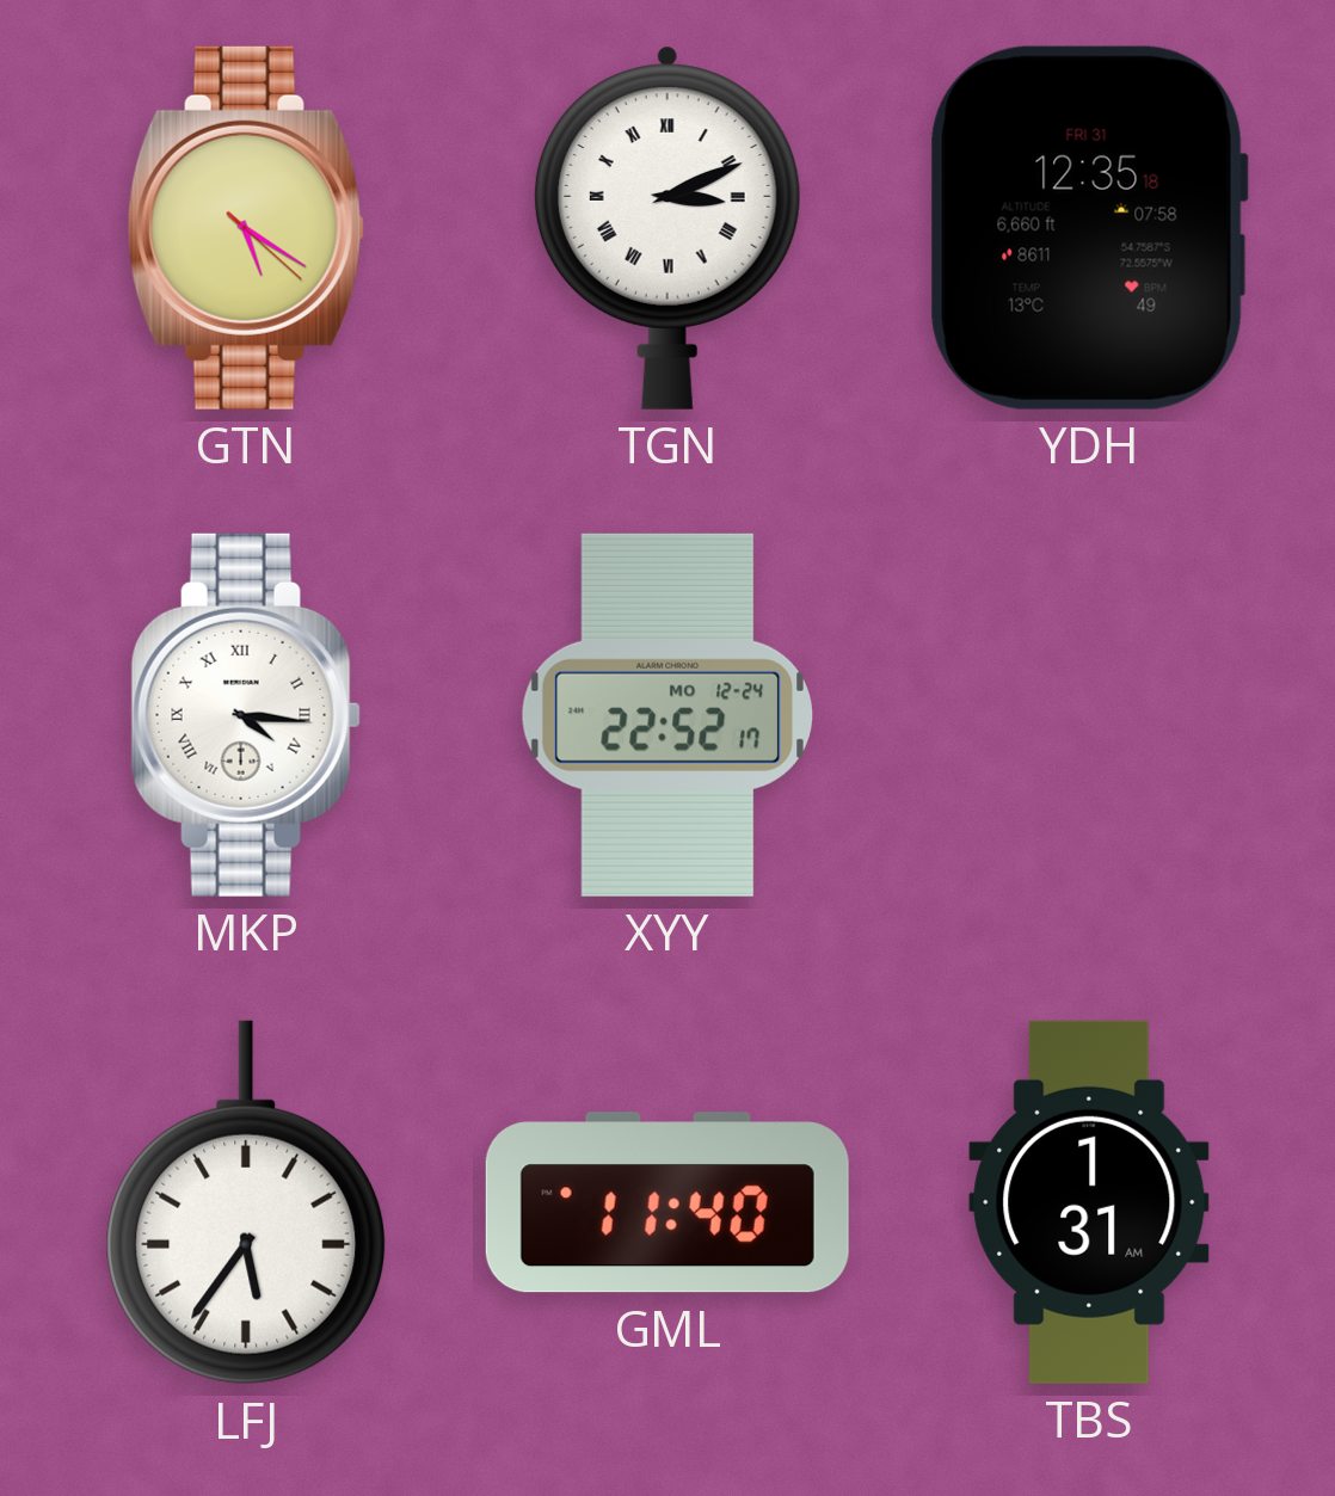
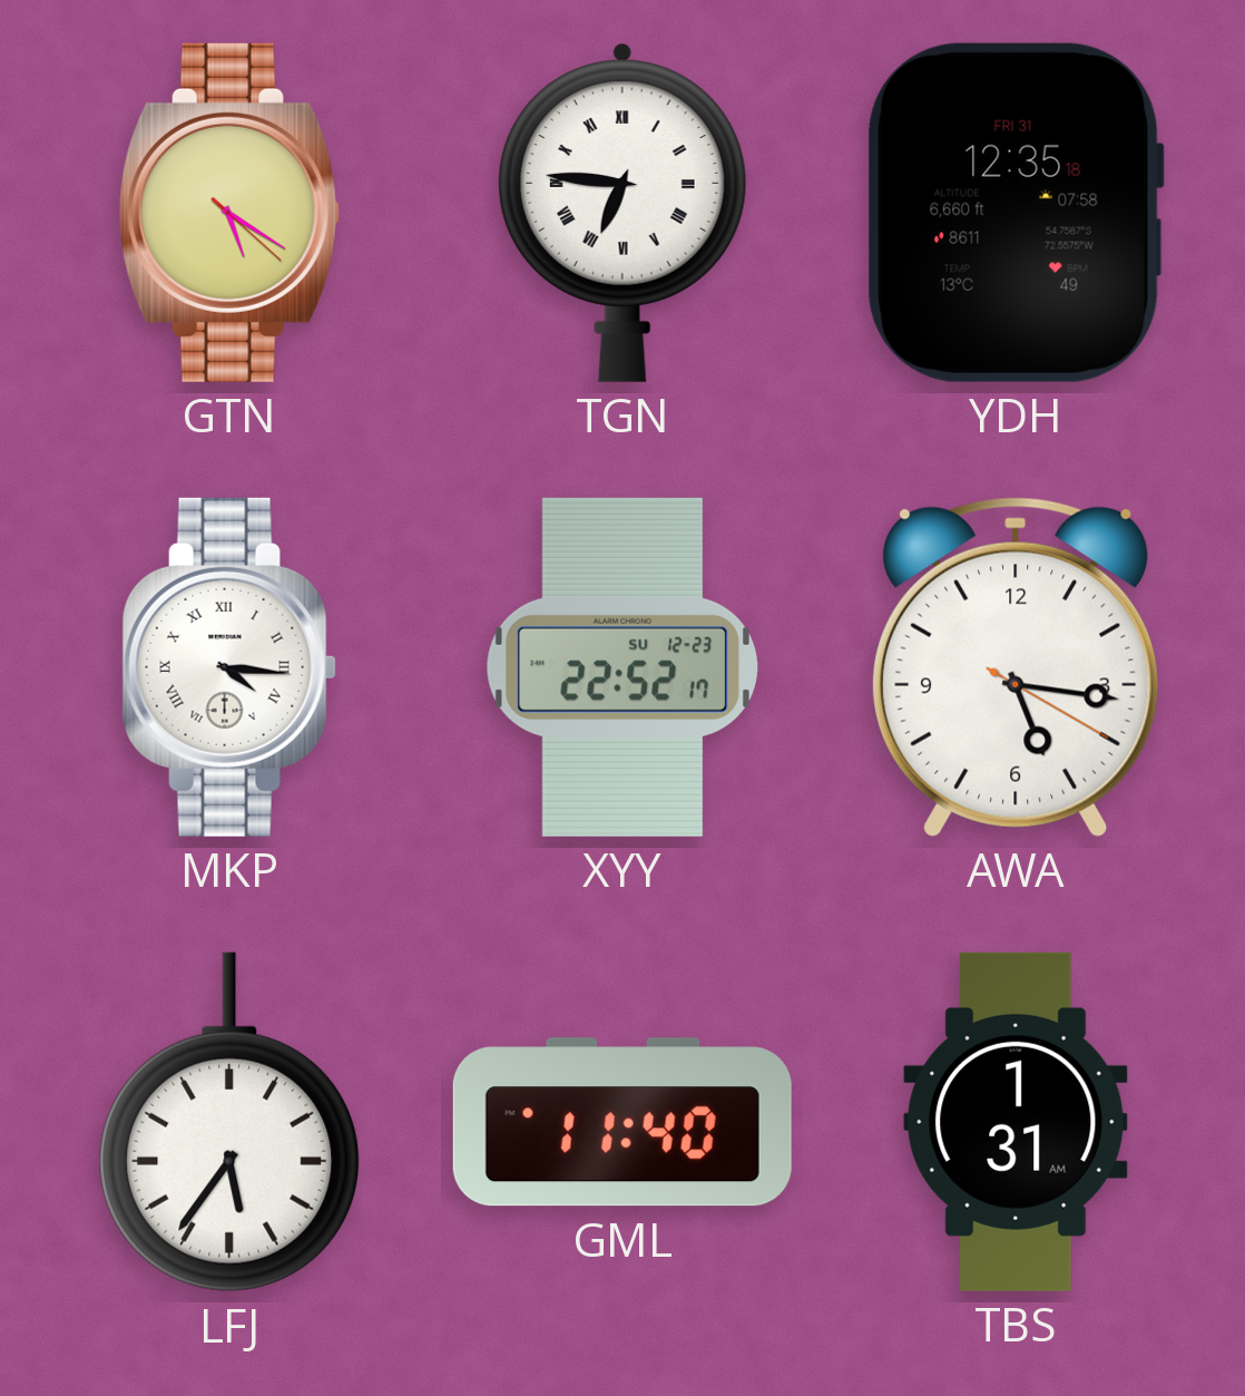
TGN: 3:11 -> 6:46 (622, 213)
XYY date: MO 12-24 -> SU 12-23 (622, 667)
AWA: none -> 5:16 (1016, 667)
